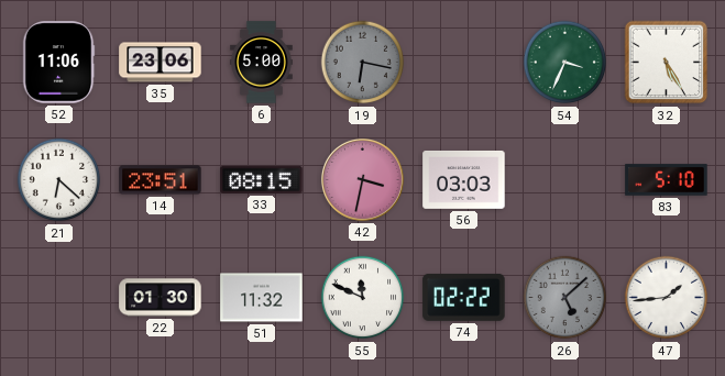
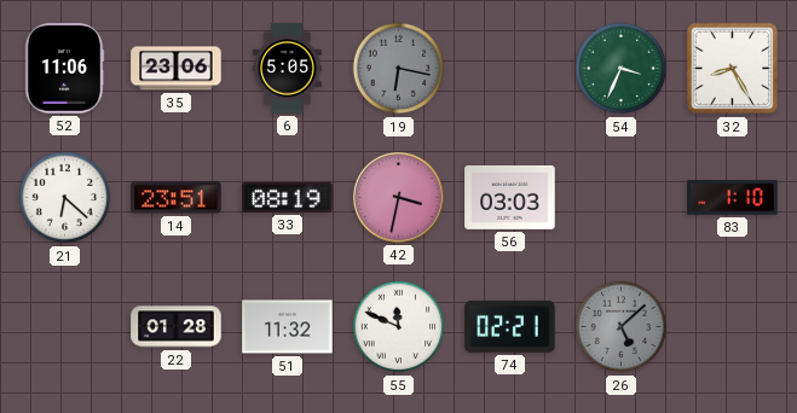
6: 5:00 -> 5:05 (287, 69)
32: 5:25 -> 8:25 (733, 69)
33: 08:15 -> 08:19 (288, 197)
83: 5:10 -> 1:10 (733, 198)
22: 01:30 -> 01:28 (177, 327)
74: 02:22 -> 02:21 (510, 326)
47: 1:44 -> none (667, 298)
